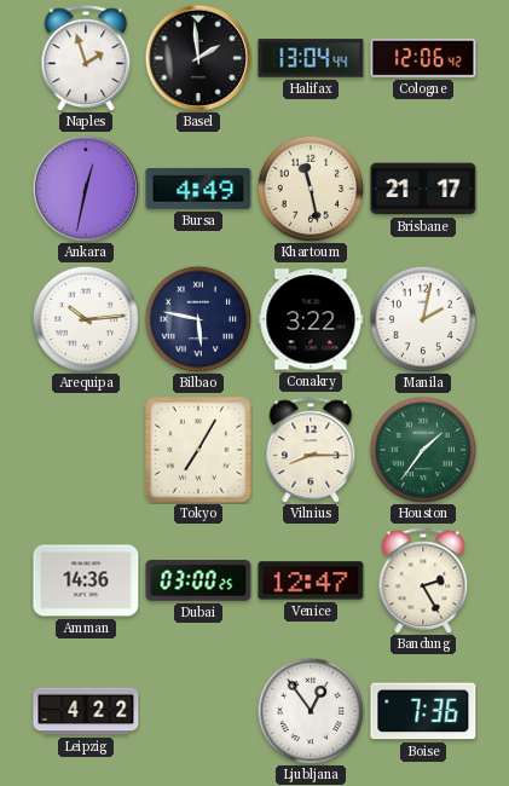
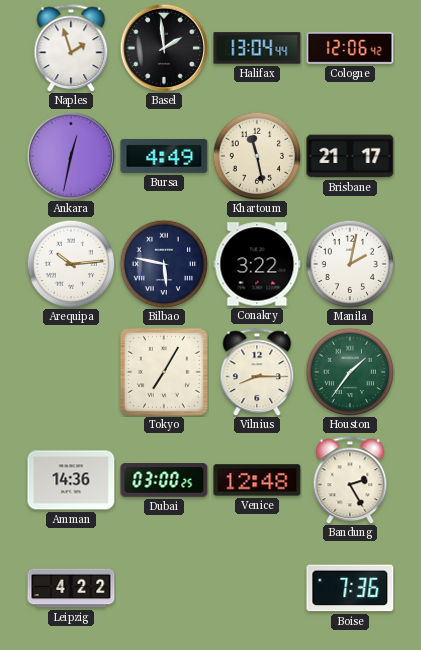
Venice: 12:47 -> 12:48 (257, 480)
Ljubljana: 12:54 -> none (311, 711)
